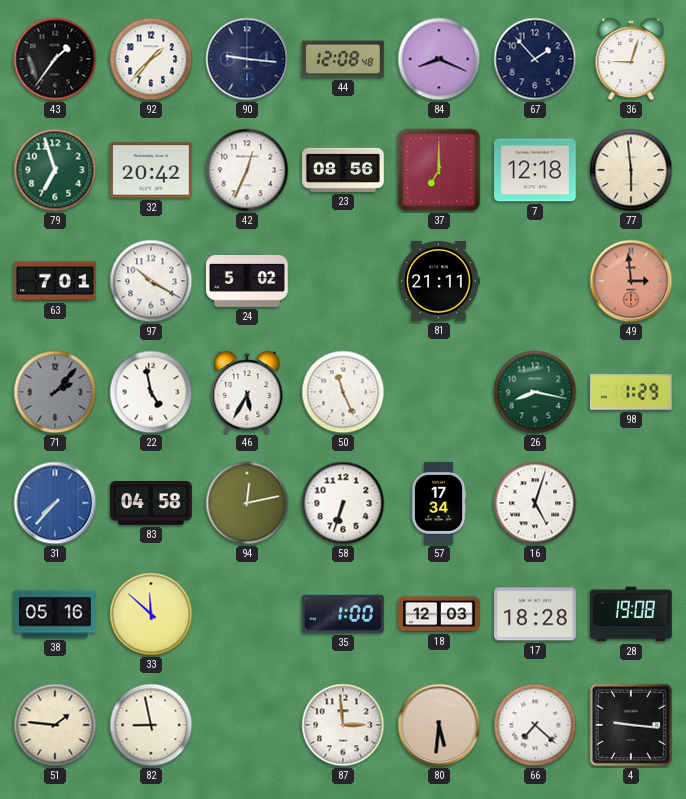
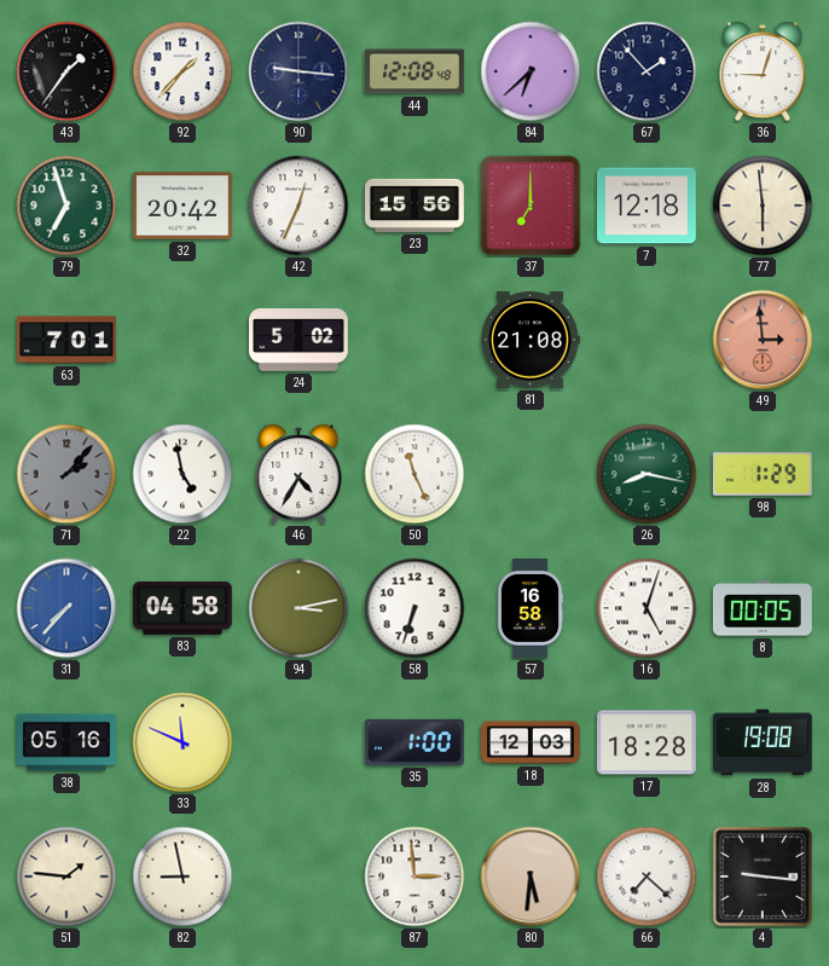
84: 8:19 -> 6:38 (531, 71)
23: 08:56 -> 15:56 (416, 206)
97: 10:20 -> none (151, 281)
81: 21:11 -> 21:08 (531, 341)
46: 5:35 -> 4:35 (298, 474)
94: 12:13 -> 3:13 (298, 608)
57: 17:34 -> 16:58 (531, 609)
8: none -> 00:05 (763, 608)
33: 11:52 -> 11:49 (182, 742)
